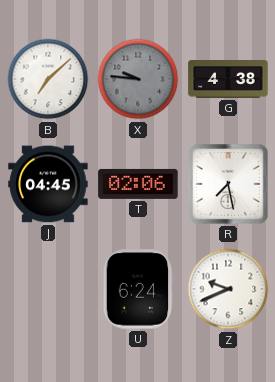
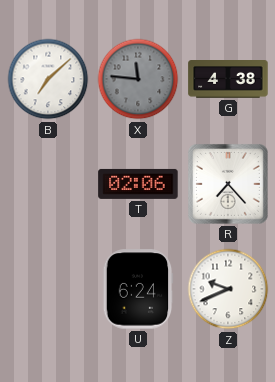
X: 9:46 -> 11:46 (138, 79)
J: 04:45 -> none (48, 184)
R: 7:28 -> 7:23 (228, 184)
